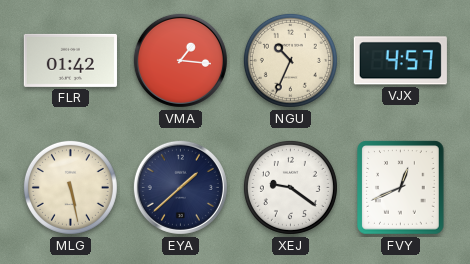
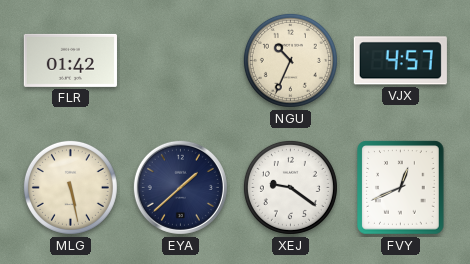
VMA: 1:16 -> none (180, 60)
